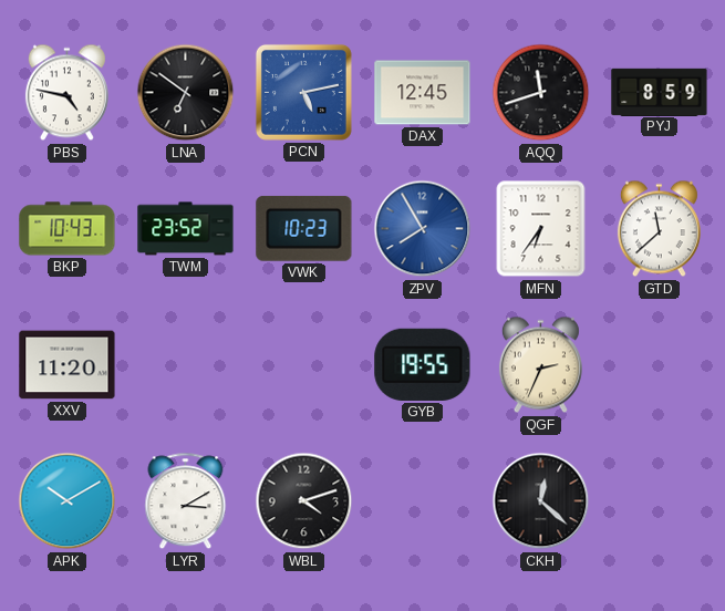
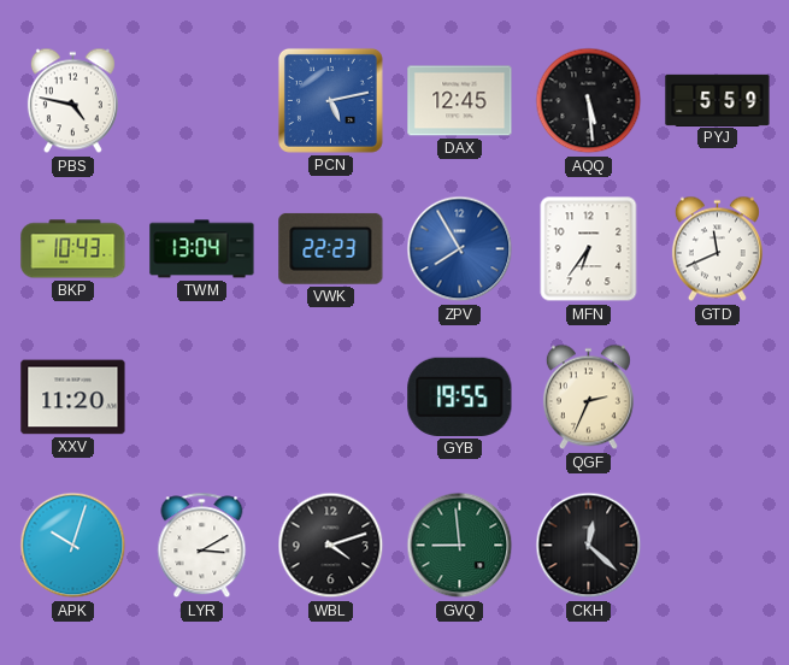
LNA: 6:51 -> none (186, 93)
AQQ: 11:42 -> 5:29 (589, 101)
PYJ: 8:59 -> 5:59 (718, 100)
TWM: 23:52 -> 13:04 (202, 249)
VWK: 10:23 -> 22:23 (331, 248)
GTD: 11:38 -> 11:41 (717, 249)
APK: 10:10 -> 10:03 (73, 546)
GVQ: none -> 8:59 (460, 546)
